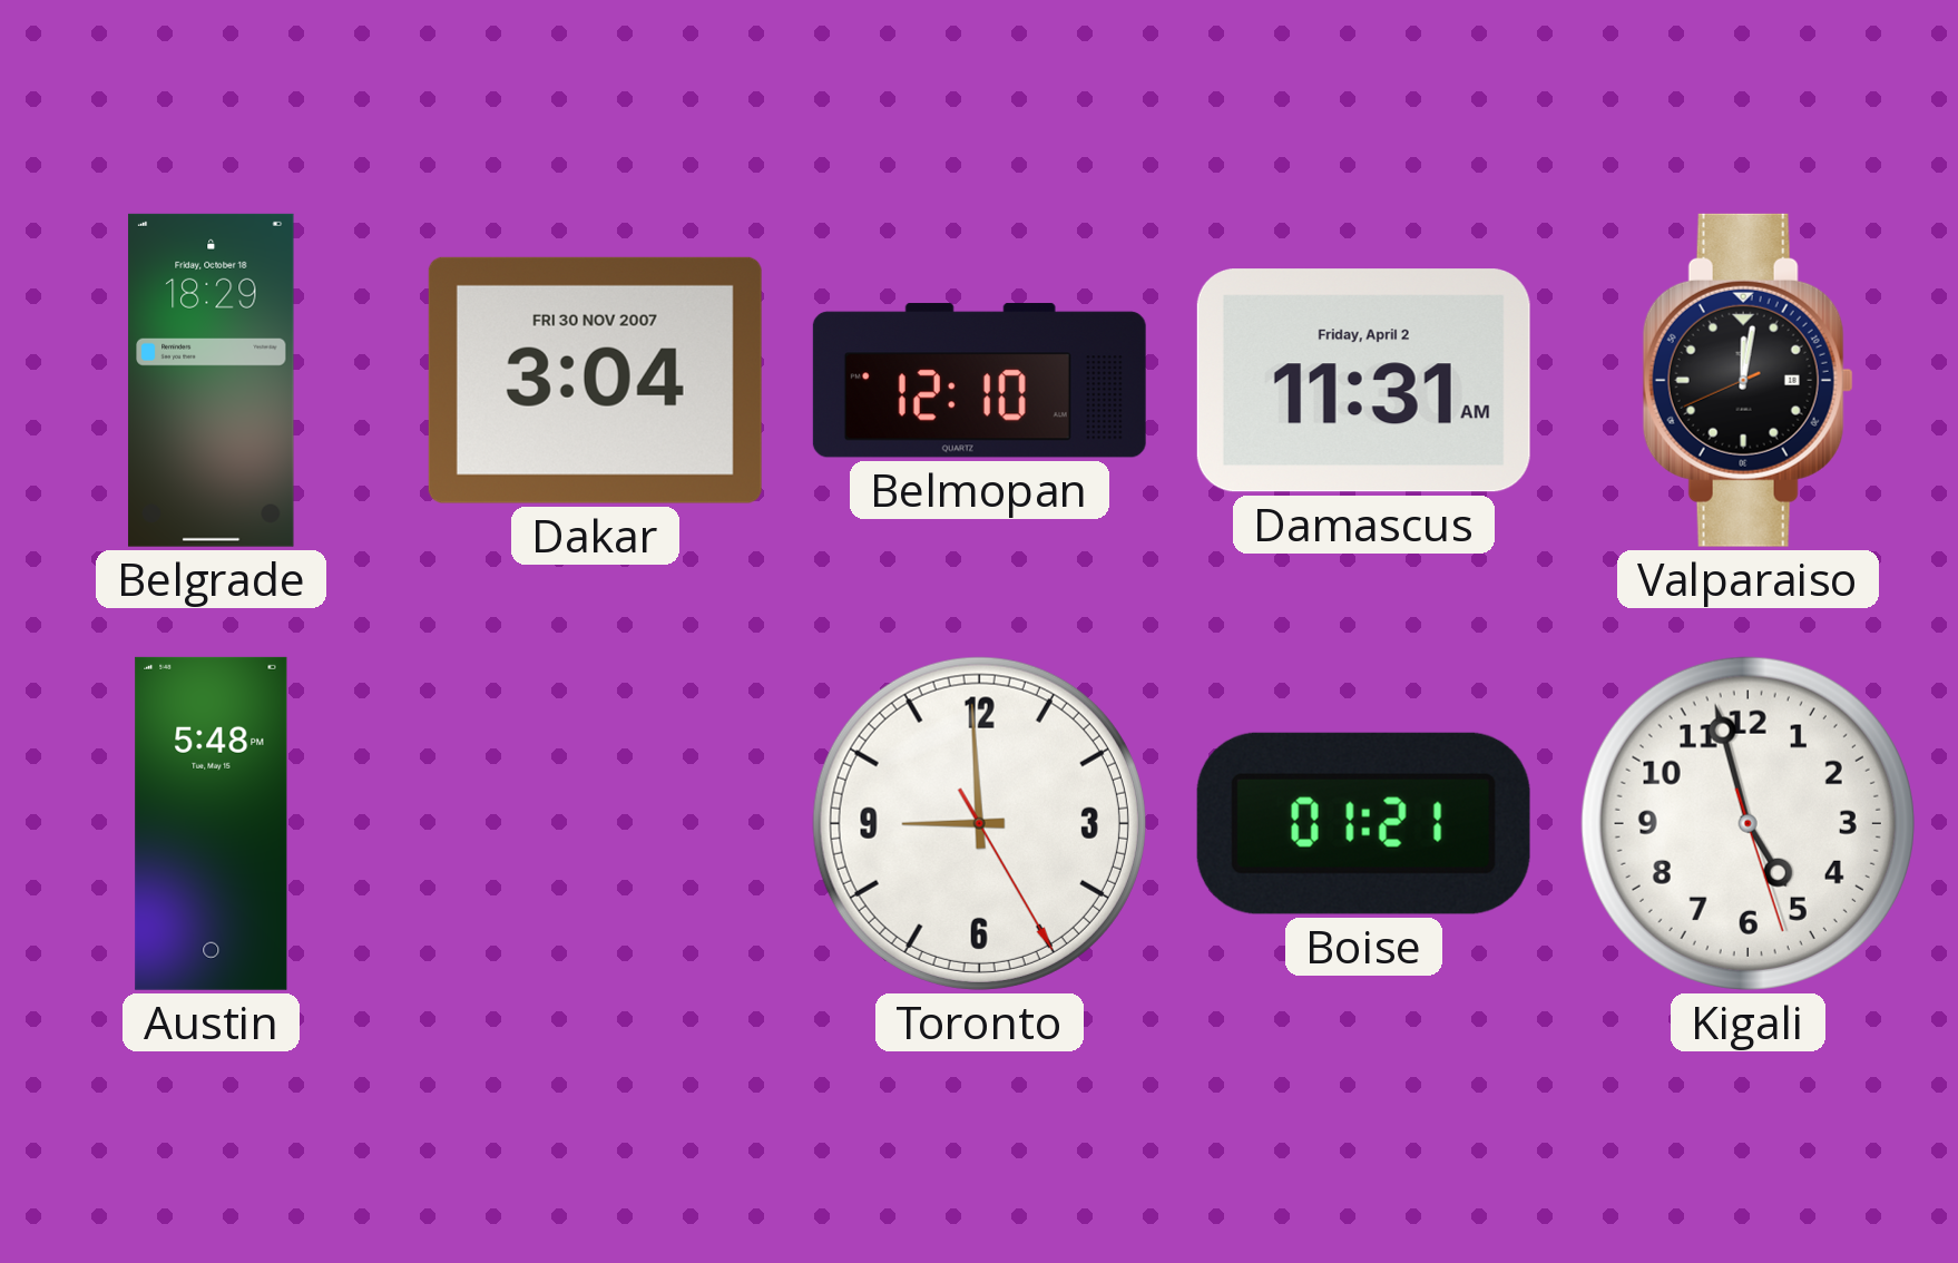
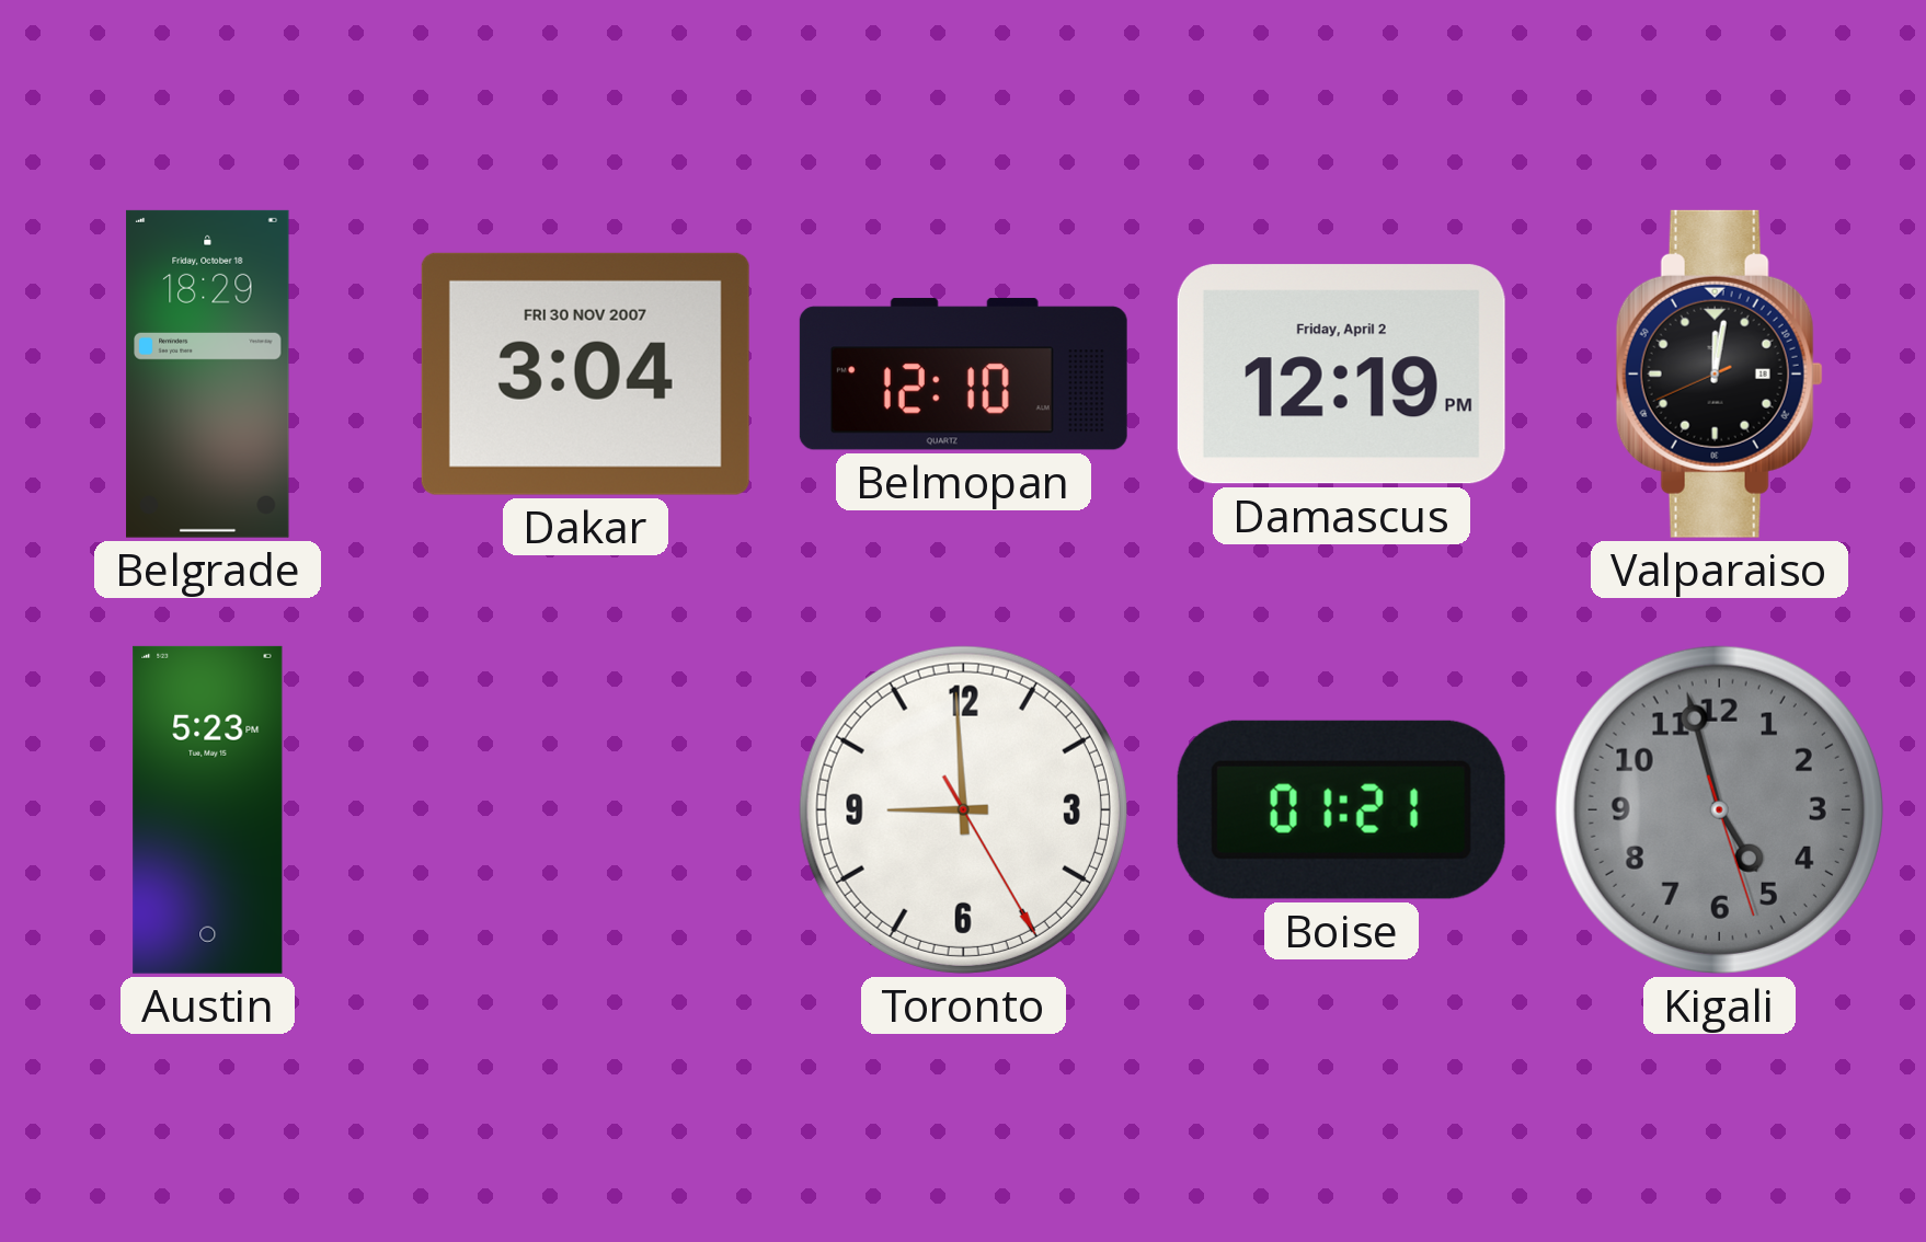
Damascus: 11:31 -> 12:19 (1341, 375)
Austin: 5:48 -> 5:23 (208, 809)
Kigali dial: white -> grey (1719, 809)
